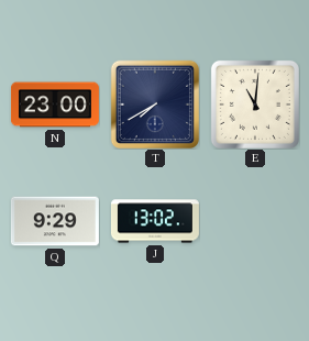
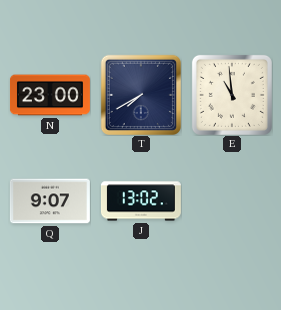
E: 11:01 -> 10:59 (232, 95)
Q: 9:29 -> 9:07 (50, 201)
